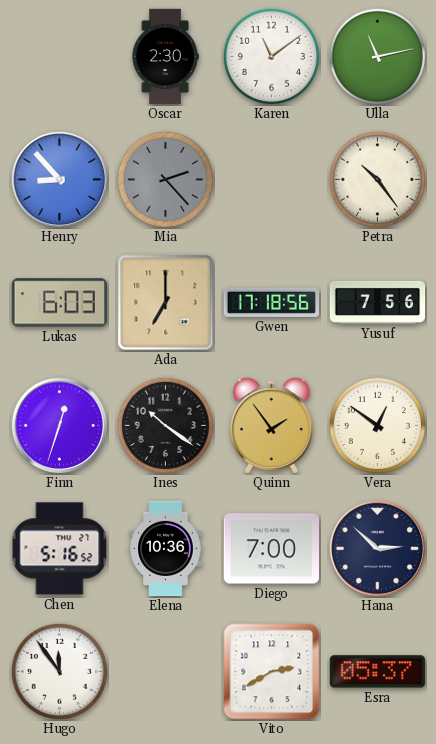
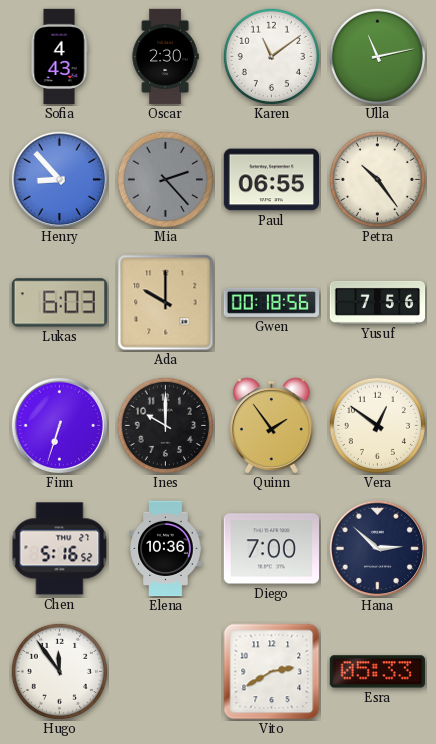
Sofia: none -> 4:43 (59, 57)
Paul: none -> 06:55 (271, 180)
Ada: 7:00 -> 10:00 (166, 303)
Gwen: 17:18 -> 00:18 (271, 302)
Finn: 12:33 -> 6:33 (60, 426)
Ines: 10:21 -> 10:00 (165, 425)
Esra: 05:37 -> 05:33 (377, 672)
